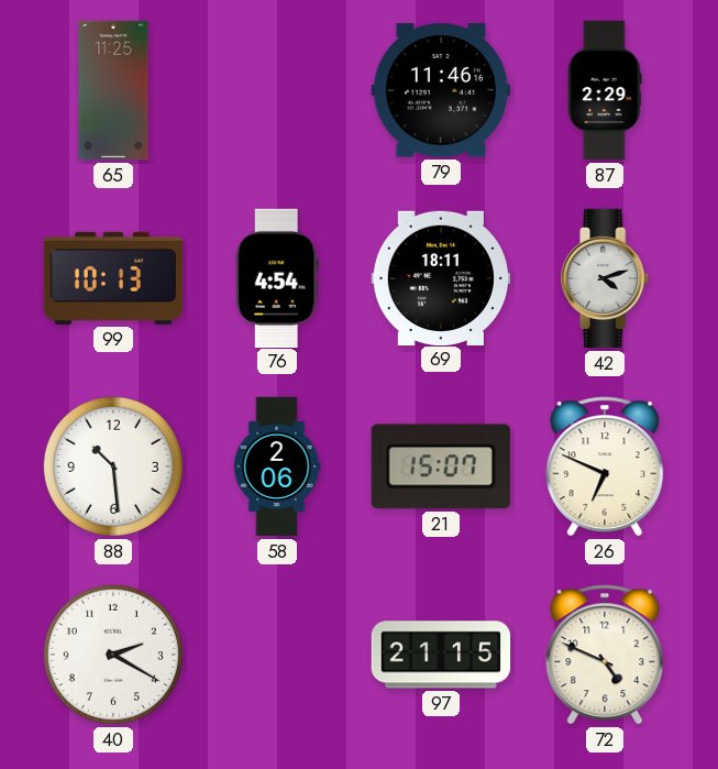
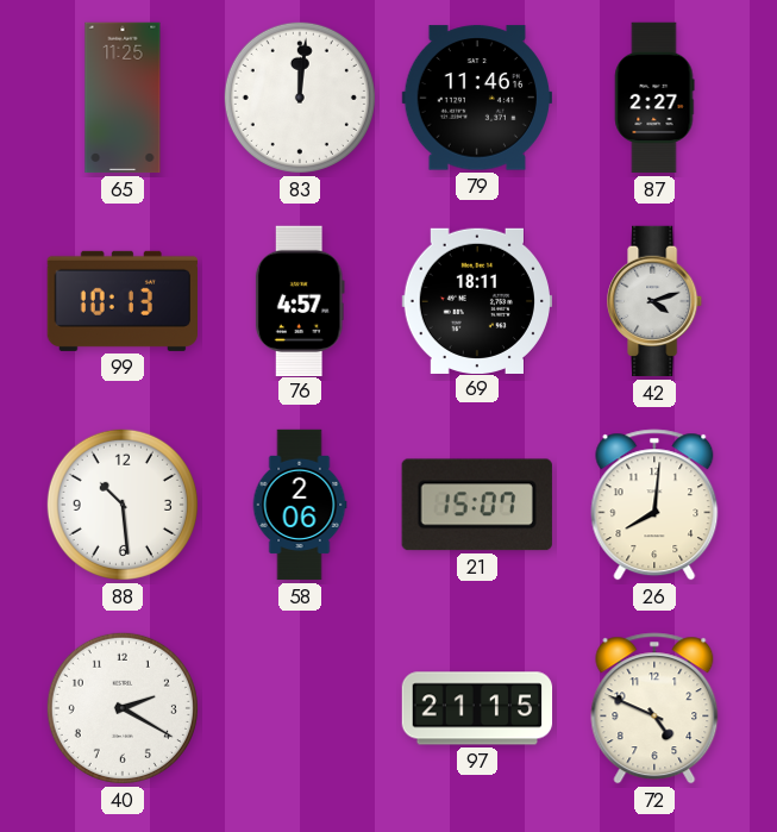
83: none -> 12:01 (300, 98)
87: 2:29 -> 2:27 (654, 98)
76: 4:54 -> 4:57 (300, 300)
26: 6:49 -> 8:01 (654, 505)
